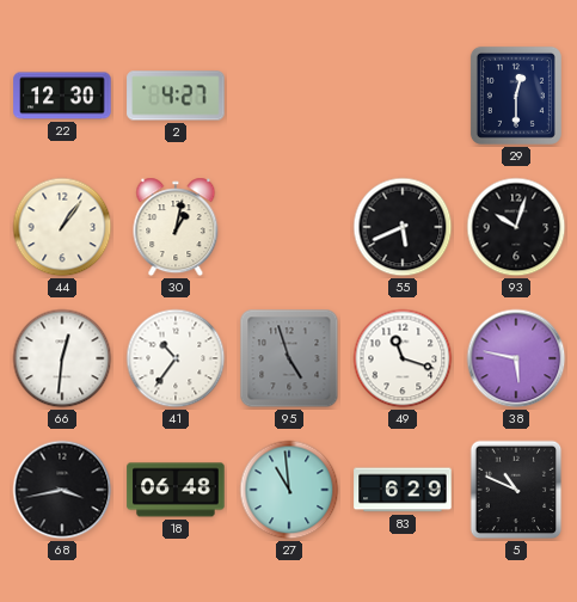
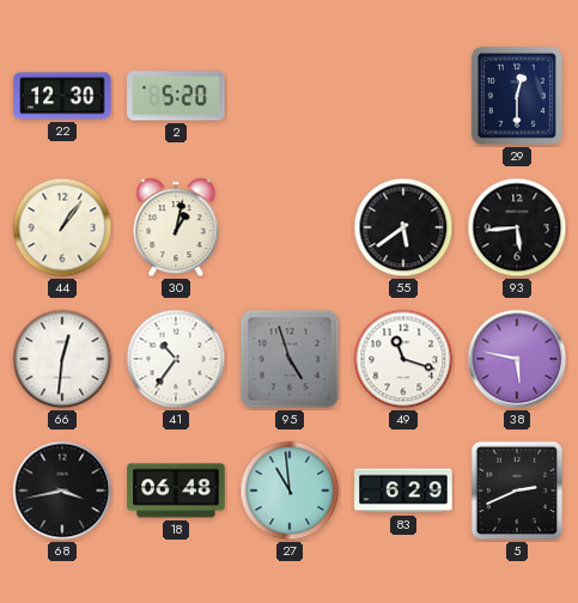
2: 4:27 -> 5:20 (176, 96)
55: 5:41 -> 5:39 (403, 227)
93: 10:03 -> 5:44 (517, 227)
5: 10:49 -> 2:41 (517, 491)
